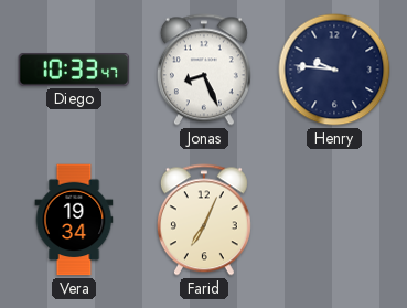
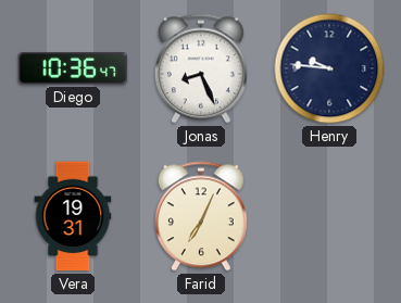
Diego: 10:33 -> 10:36 (73, 68)
Vera: 19:34 -> 19:31 (73, 216)
